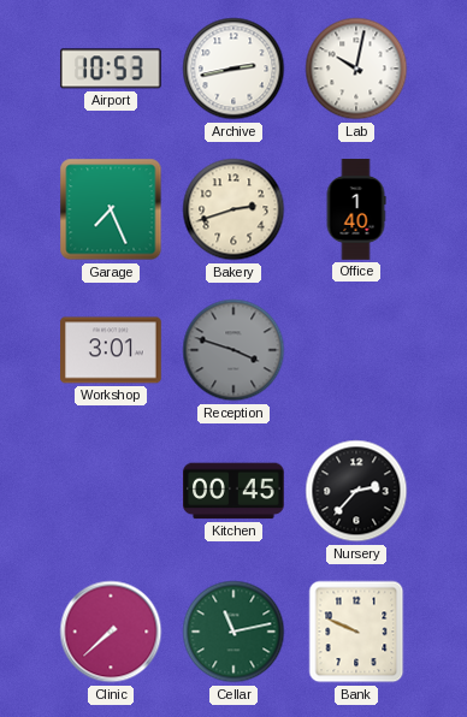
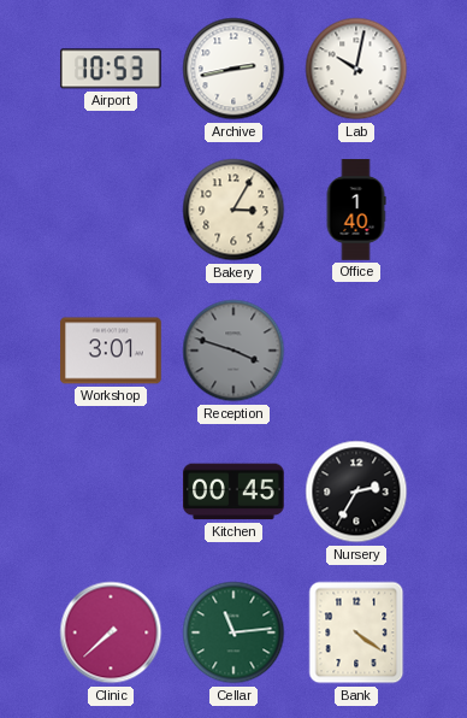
Garage: 7:26 -> none (111, 209)
Bakery: 2:42 -> 3:05 (233, 210)
Nursery: 2:37 -> 2:35 (356, 492)
Cellar: 11:13 -> 11:14 (233, 632)
Bank: 9:49 -> 4:21 (356, 632)
